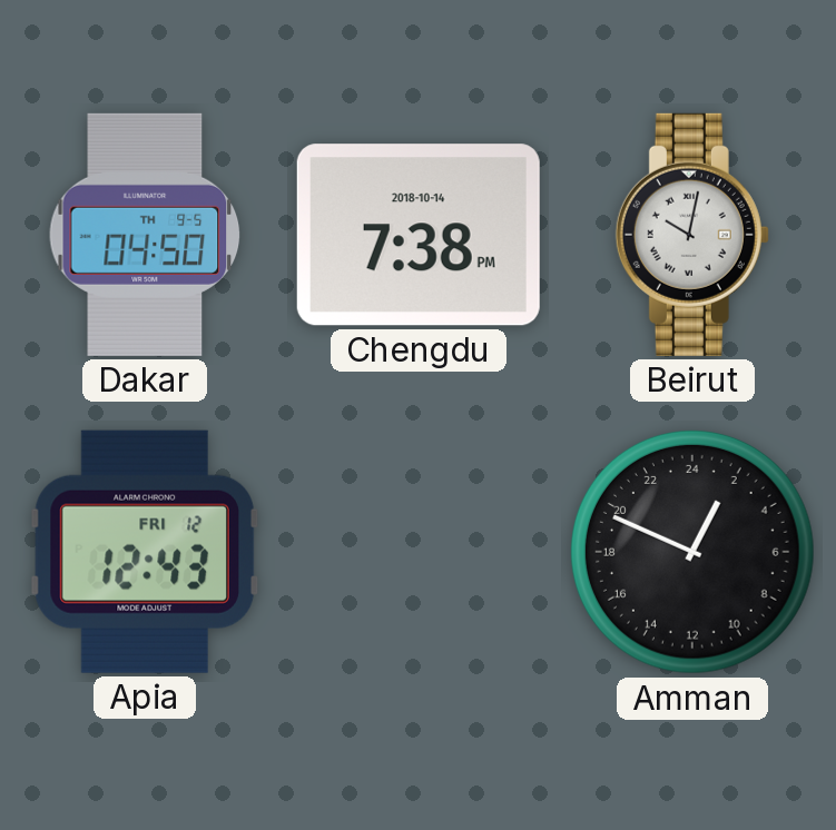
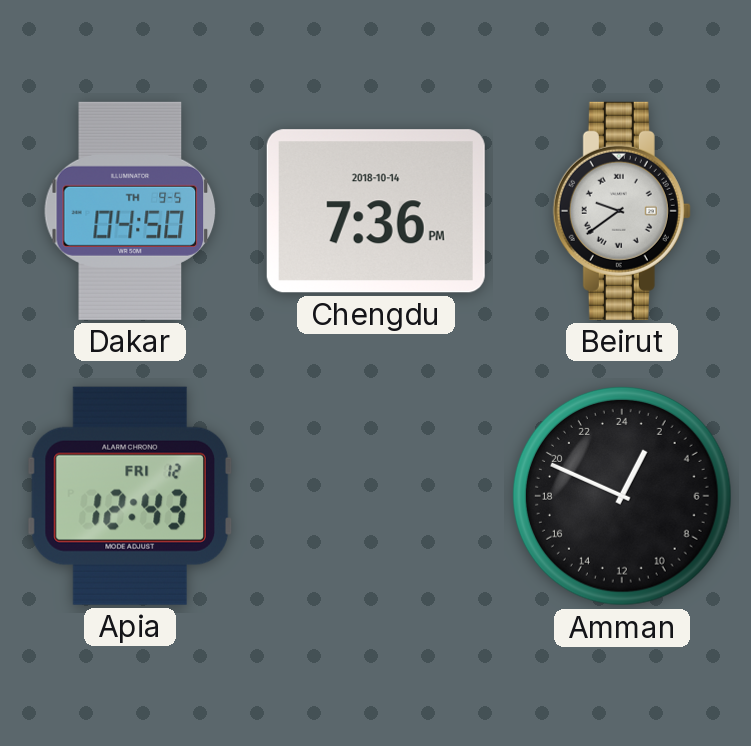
Chengdu: 7:38 -> 7:36 (376, 211)
Beirut: 10:02 -> 9:39 (622, 211)
